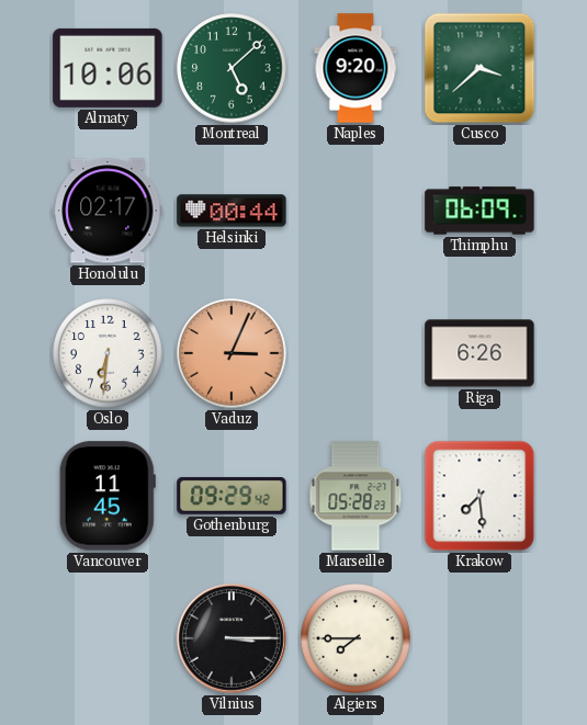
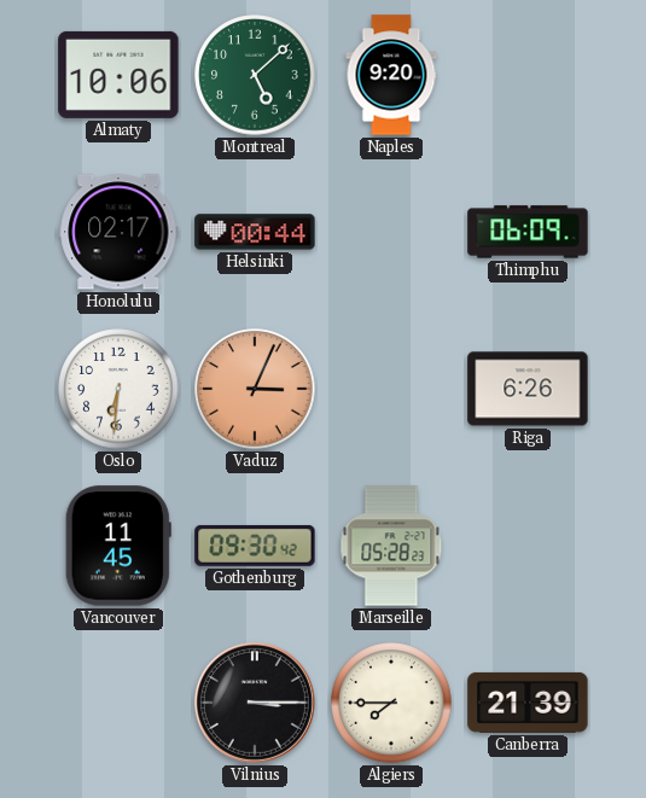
Cusco: 3:38 -> none (479, 68)
Gothenburg: 09:29 -> 09:30 (255, 546)
Krakow: 7:29 -> none (479, 496)
Canberra: none -> 21:39 (528, 703)
